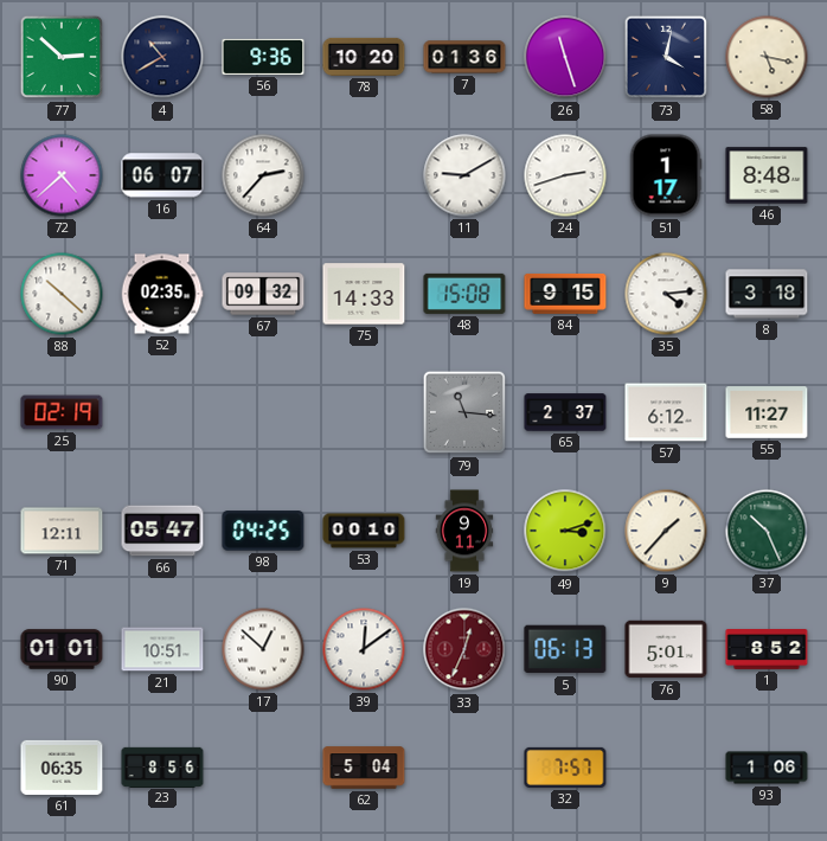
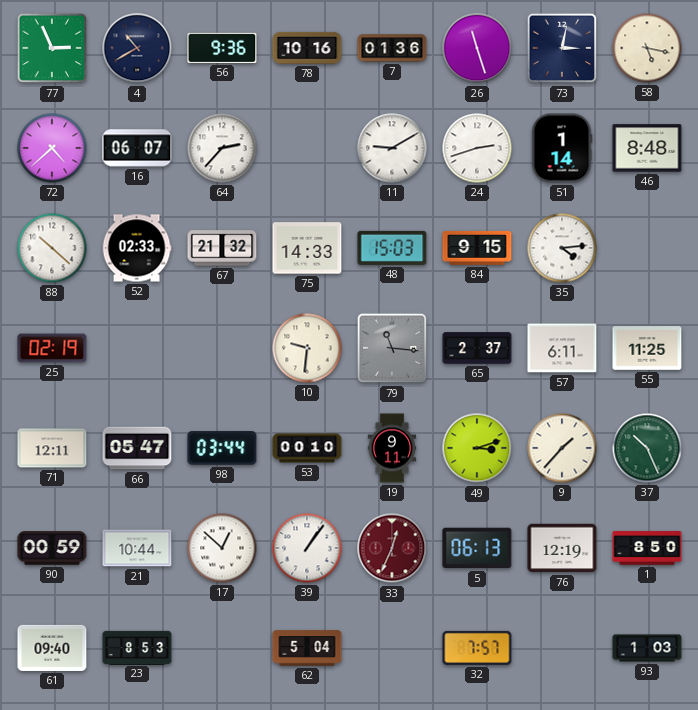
77: 2:52 -> 2:56 (52, 48)
78: 10:20 -> 10:16 (307, 48)
73: 4:02 -> 3:02 (562, 48)
51: 1:17 -> 1:14 (562, 148)
52: 02:35 -> 02:33 (137, 248)
67: 09:32 -> 21:32 (222, 248)
48: 15:08 -> 15:03 (392, 248)
8: 3:18 -> none (767, 294)
10: none -> 9:31 (307, 348)
57: 6:12 -> 6:11 (562, 348)
55: 11:27 -> 11:25 (647, 348)
98: 04:25 -> 03:44 (222, 448)
90: 01:01 -> 00:59 (52, 548)
21: 10:51 -> 10:44 (137, 548)
39: 12:09 -> 1:06 (307, 548)
76: 5:01 -> 12:19 (562, 548)
1: 8:52 -> 8:50 (647, 549)
61: 06:35 -> 09:40 (52, 648)
23: 8:56 -> 8:53 (137, 647)
93: 1:06 -> 1:03 (647, 648)
